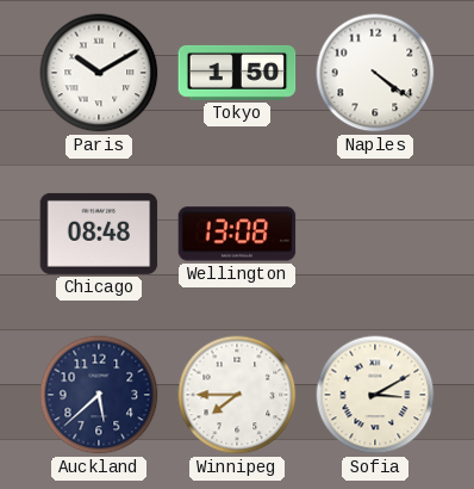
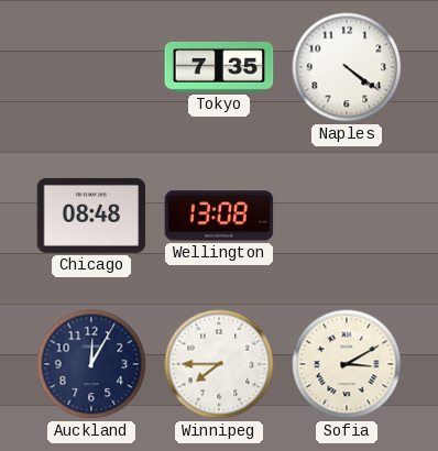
Paris: 10:10 -> none (99, 73)
Tokyo: 1:50 -> 7:35 (219, 67)
Auckland: 5:38 -> 12:05 (91, 364)
